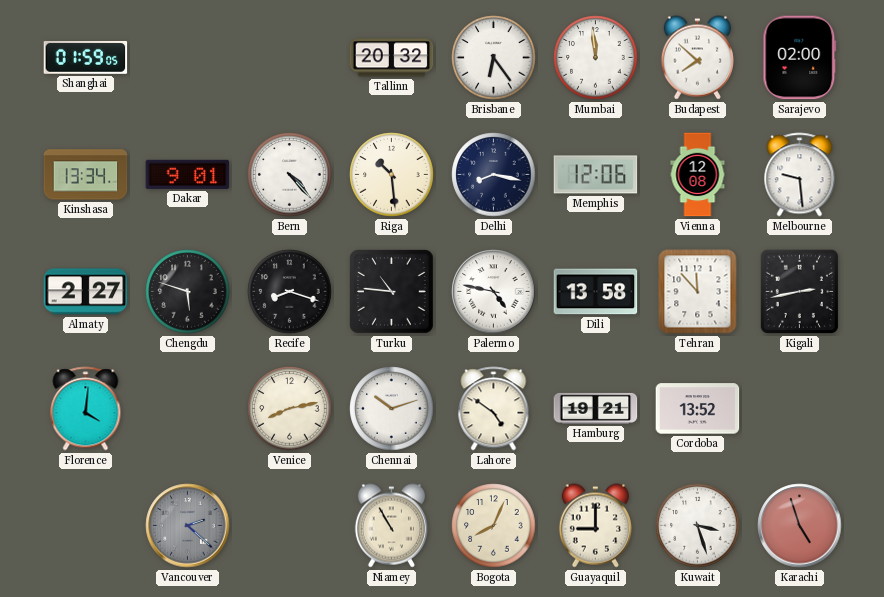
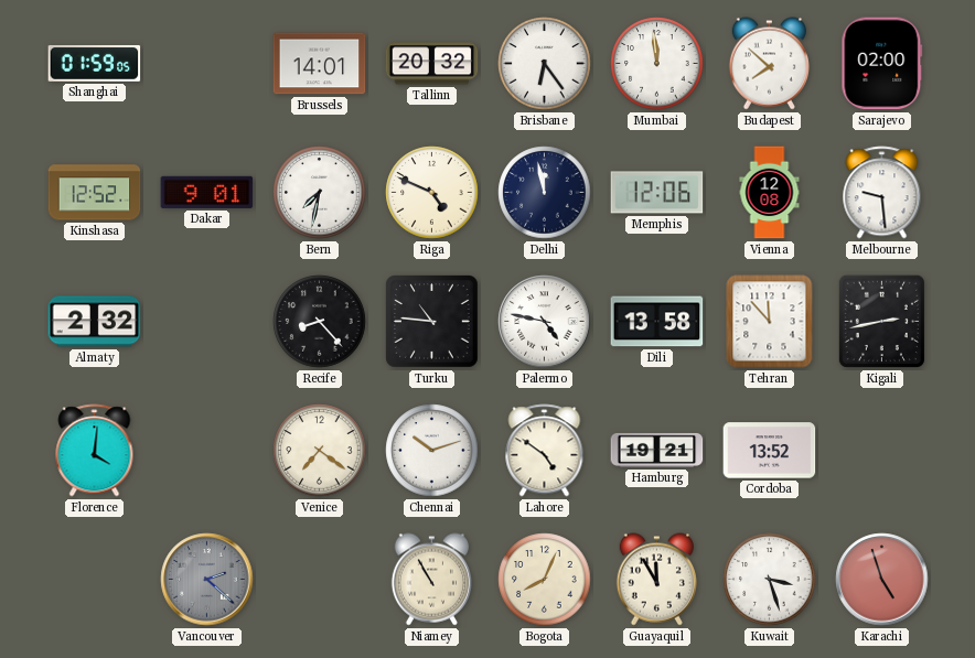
Brussels: none -> 14:01 (320, 64)
Kinshasa: 13:34 -> 12:52 (95, 193)
Bern: 4:23 -> 7:32 (320, 193)
Riga: 10:29 -> 4:49 (432, 193)
Delhi: 8:17 -> 11:58 (545, 193)
Almaty: 2:27 -> 2:32 (95, 322)
Chengdu: 5:48 -> none (188, 292)
Recife: 8:18 -> 8:23 (320, 322)
Venice: 8:13 -> 7:21 (320, 451)
Guayaquil: 9:00 -> 11:55 (656, 580)
